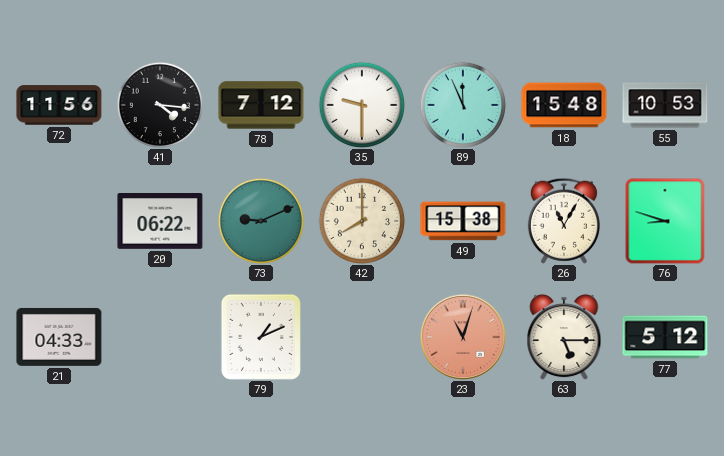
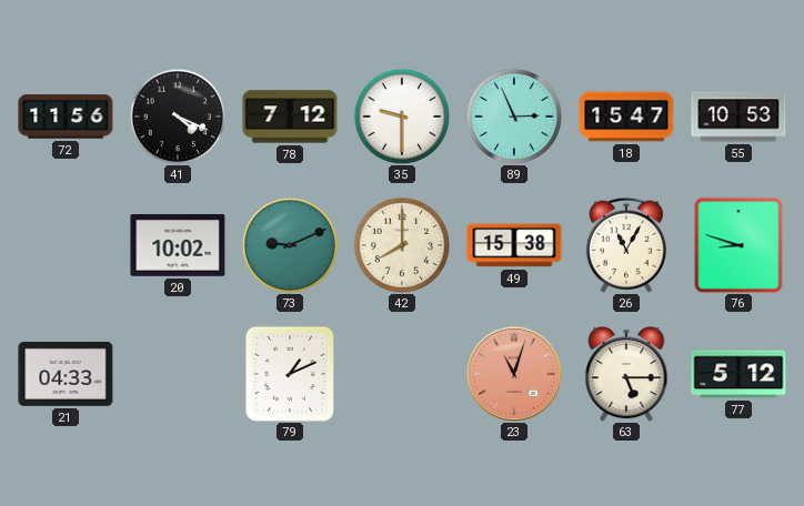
41: 4:16 -> 4:19 (178, 117)
89: 11:56 -> 2:56 (514, 117)
18: 15:48 -> 15:47 (626, 117)
20: 06:22 -> 10:02 (178, 246)
